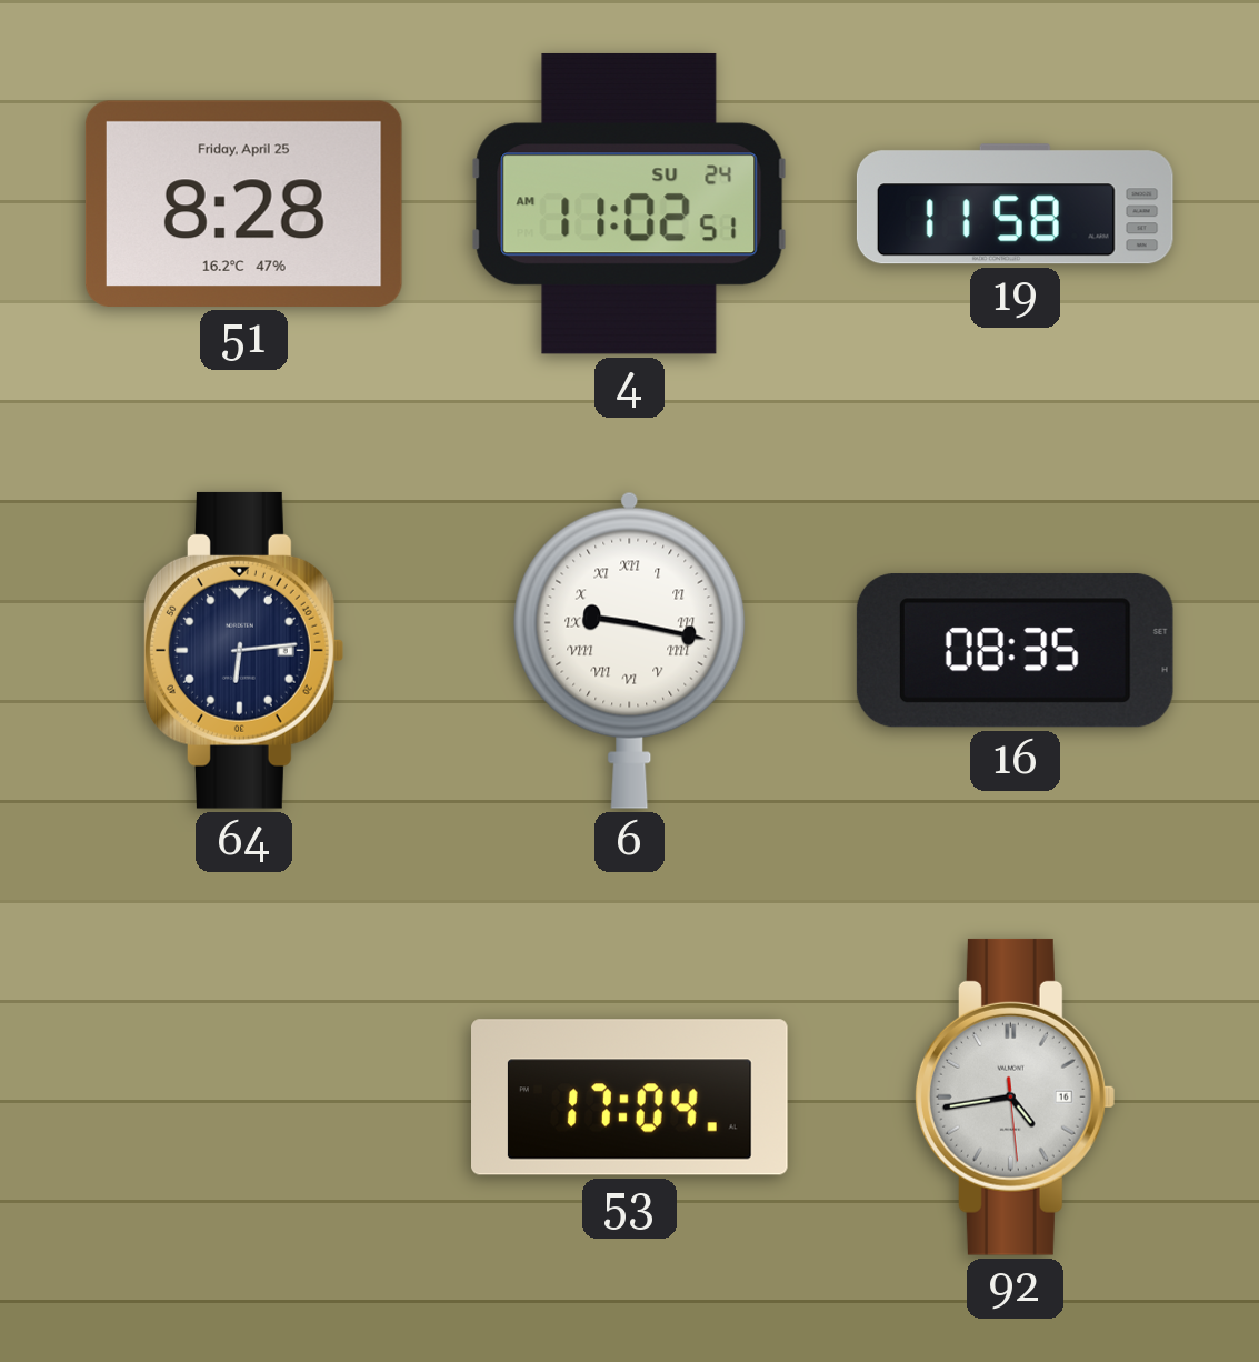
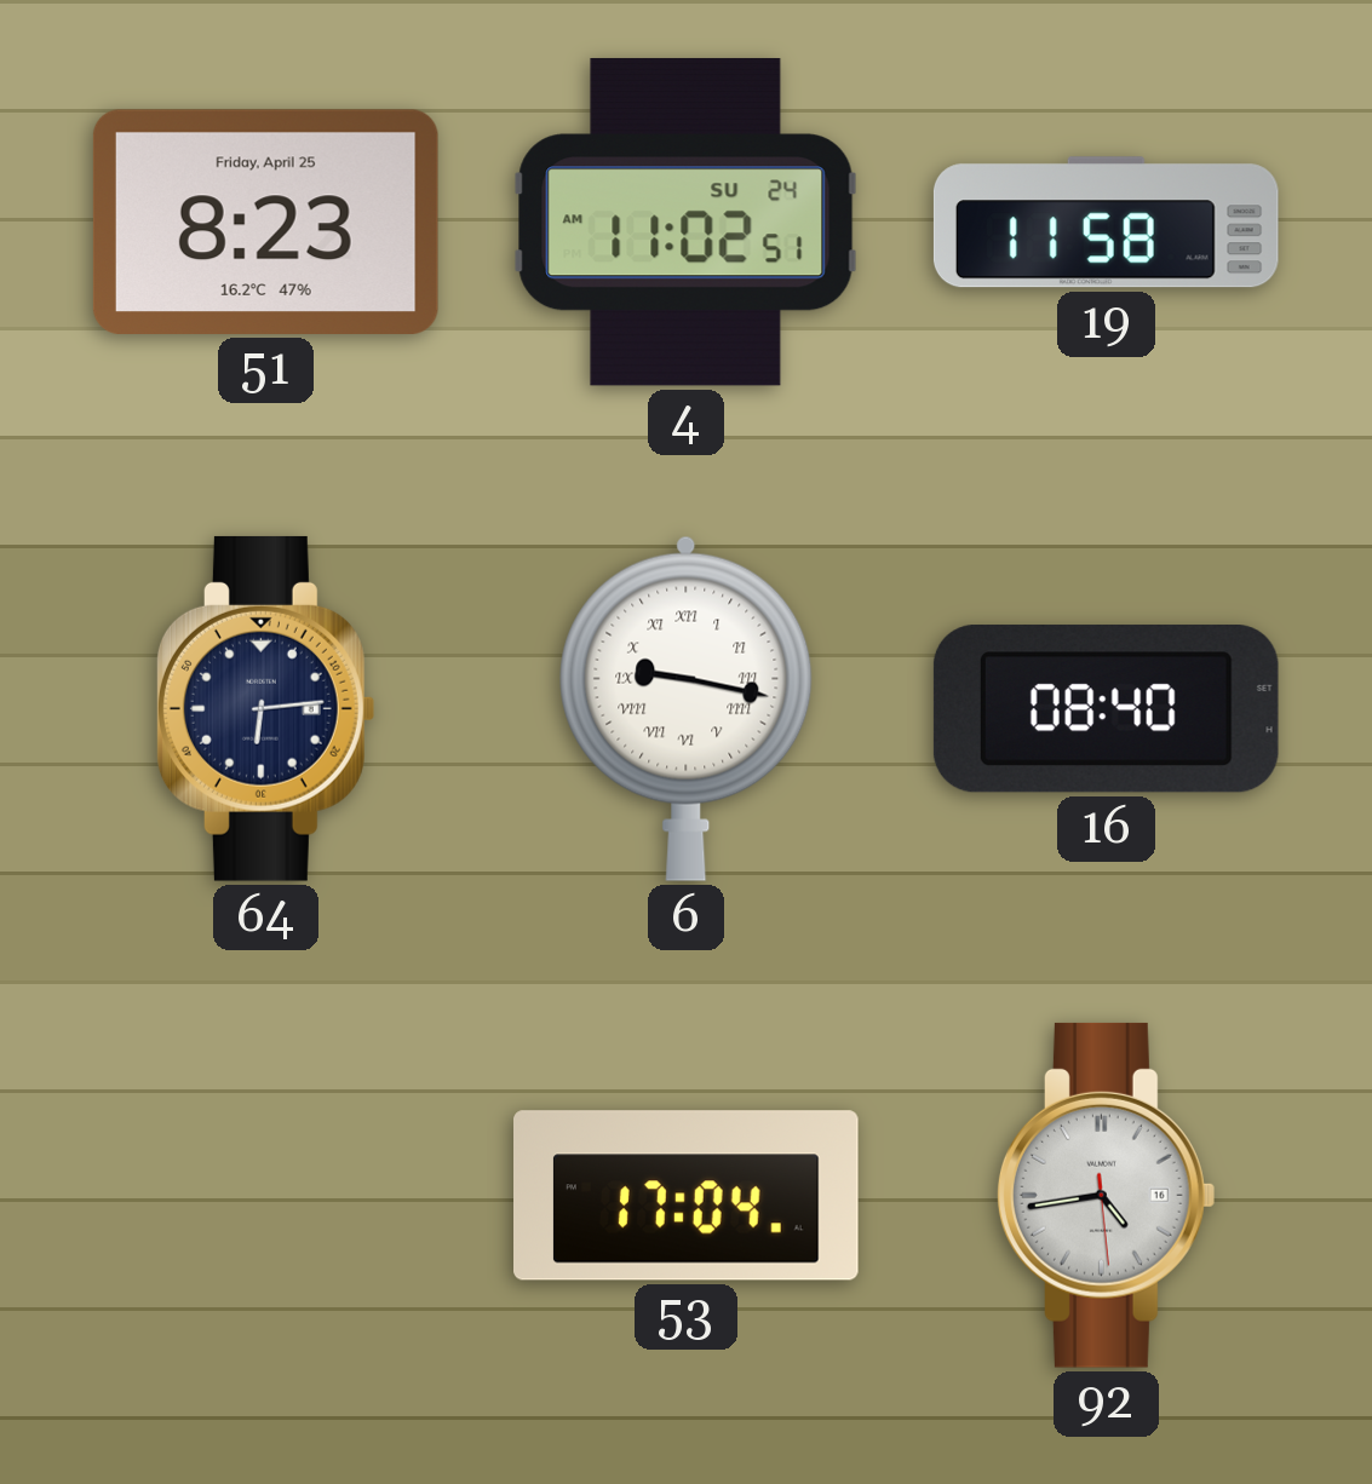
51: 8:28 -> 8:23 (265, 222)
16: 08:35 -> 08:40 (1106, 709)
